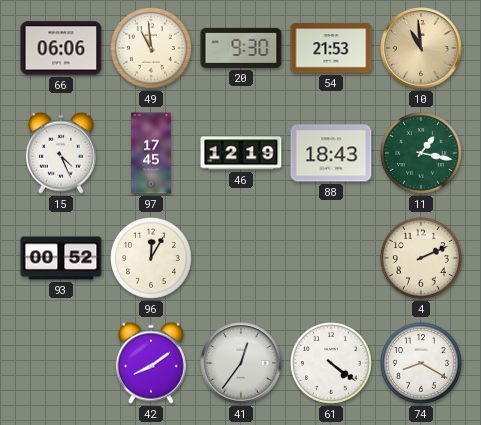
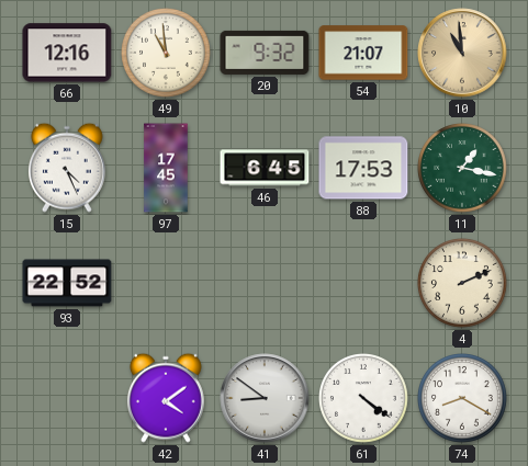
66: 06:06 -> 12:16 (67, 53)
20: 9:30 -> 9:32 (265, 53)
54: 21:53 -> 21:07 (363, 53)
46: 12:19 -> 6:45 (265, 168)
88: 18:43 -> 17:53 (363, 168)
93: 00:52 -> 22:52 (67, 283)
96: 12:05 -> none (152, 259)
42: 8:09 -> 4:09 (166, 398)
41: 12:36 -> 8:51 (265, 398)
